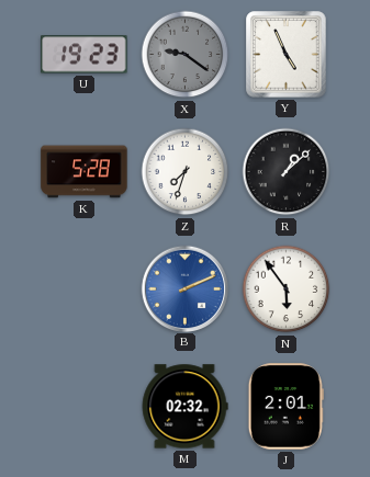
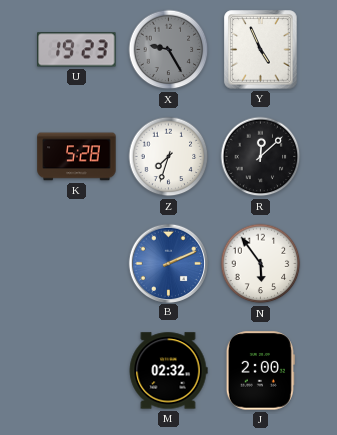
X: 9:21 -> 9:25 (169, 50)
R: 1:08 -> 12:08 (261, 157)
J: 2:01 -> 2:00 (260, 371)
